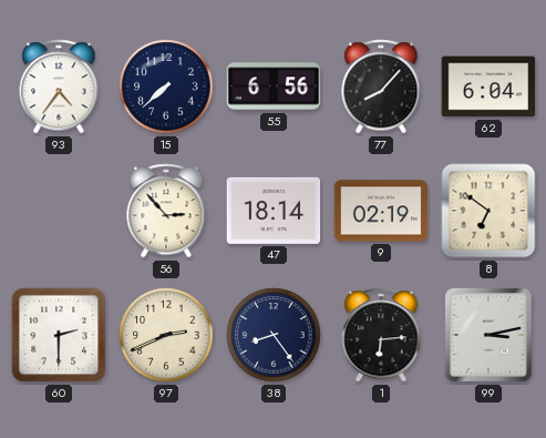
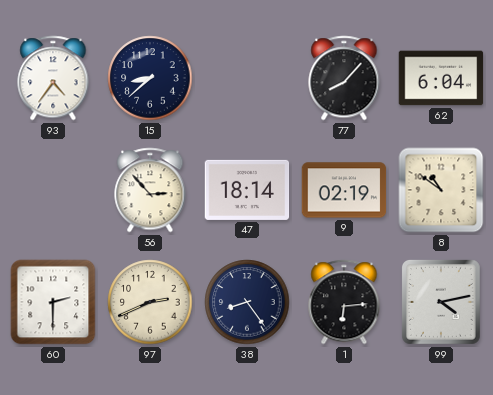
15: 7:38 -> 8:38 (150, 78)
55: 6:56 -> none (274, 86)
8: 6:51 -> 10:51 (441, 190)
99: 3:13 -> 4:13 (441, 302)
